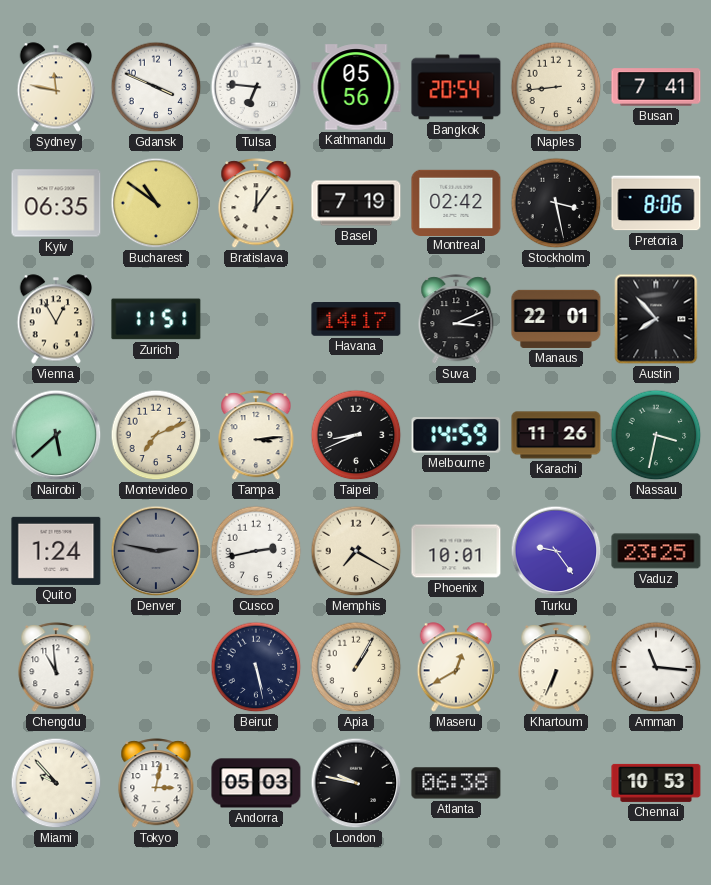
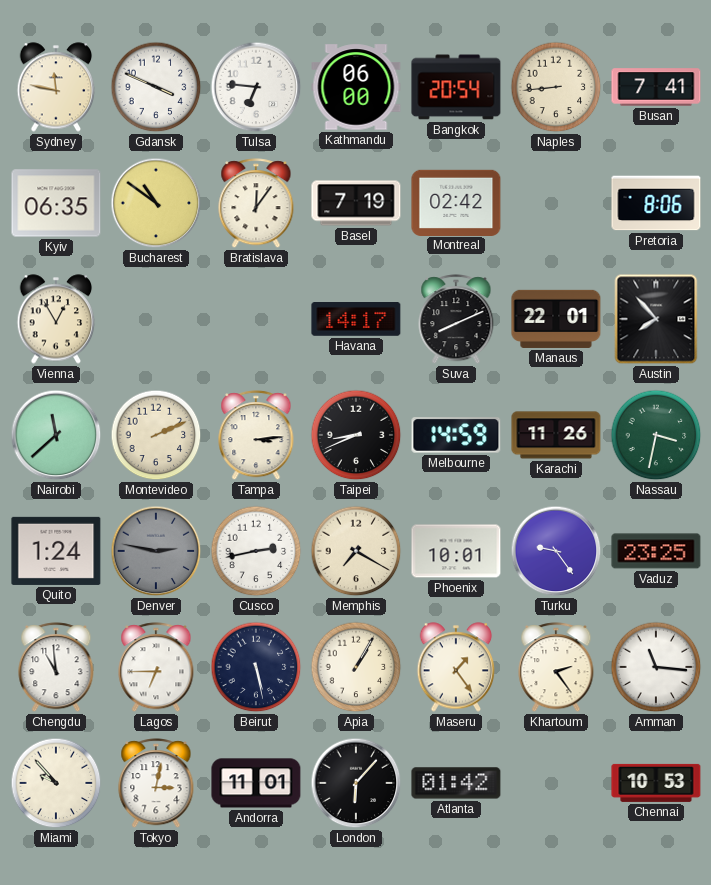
Kathmandu: 05:56 -> 06:00 (356, 87)
Stockholm: 3:28 -> none (556, 203)
Zurich: 11:51 -> none (156, 319)
Suva: 3:11 -> 8:11 (456, 320)
Nairobi: 5:38 -> 11:38 (56, 435)
Montevideo: 7:11 -> 2:11 (156, 435)
Lagos: none -> 6:45 (156, 668)
Maseru: 12:40 -> 1:24 (456, 667)
Khartoum: 6:34 -> 2:24 (556, 668)
Andorra: 05:03 -> 11:01 (256, 783)
London: 9:47 -> 6:07 (356, 783)
Atlanta: 06:38 -> 01:42 (456, 783)
